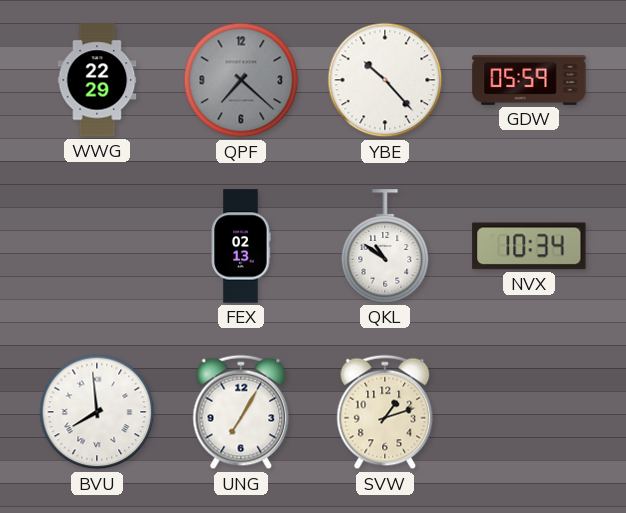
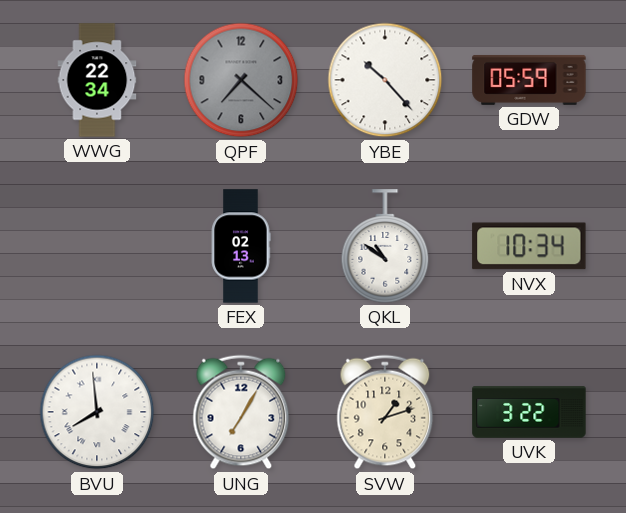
WWG: 22:29 -> 22:34 (97, 80)
UVK: none -> 3:22 (529, 412)
